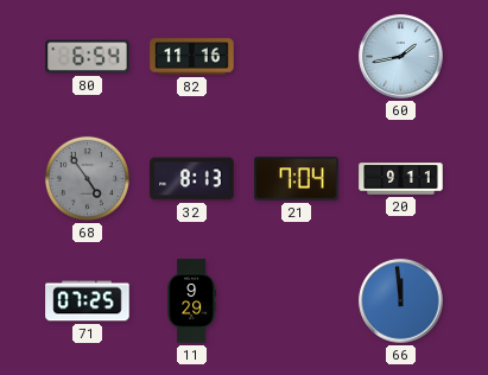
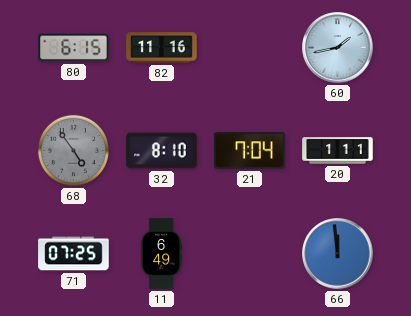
80: 6:54 -> 6:15 (74, 48)
32: 8:13 -> 8:10 (162, 151)
20: 9:11 -> 1:11 (338, 151)
11: 9:29 -> 6:49 (161, 254)
